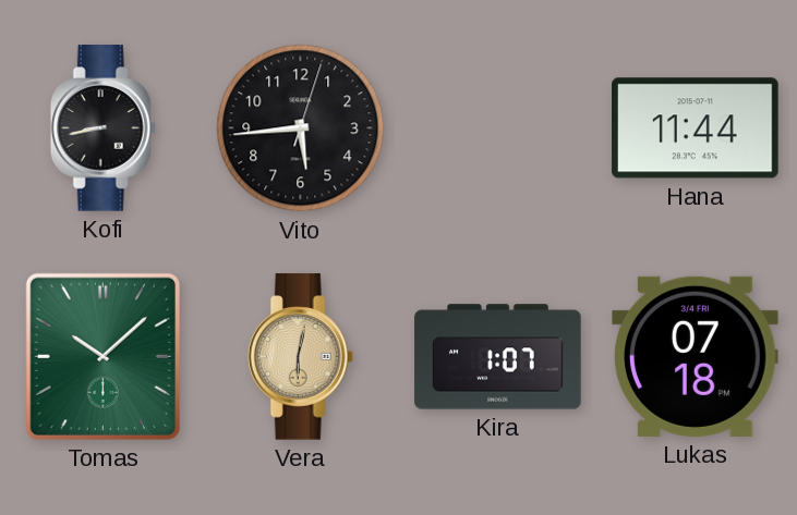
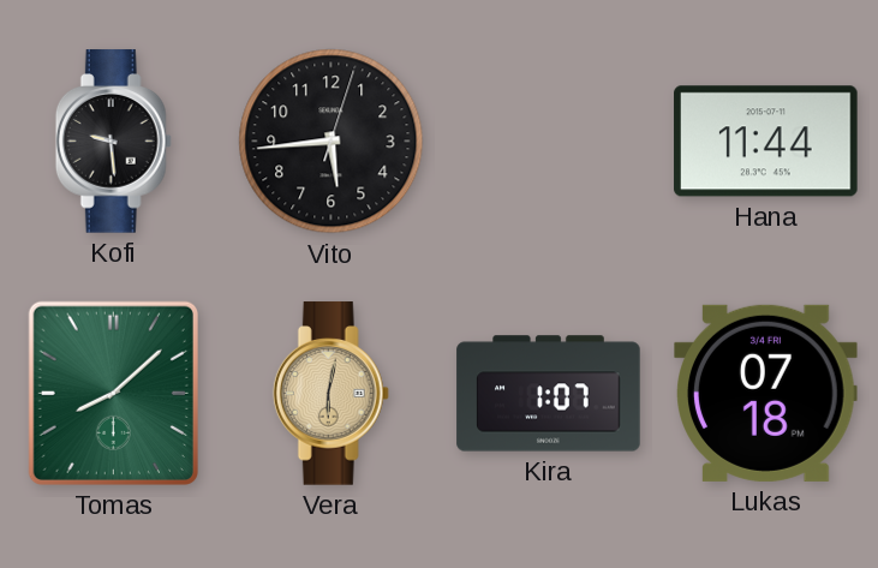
Kofi: 8:43 -> 9:29 (113, 142)
Tomas: 10:08 -> 8:08 (113, 393)
